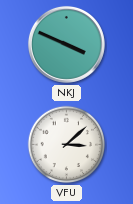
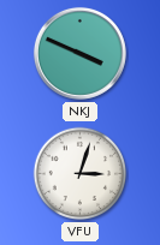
VFU: 3:08 -> 3:03 (81, 174)
